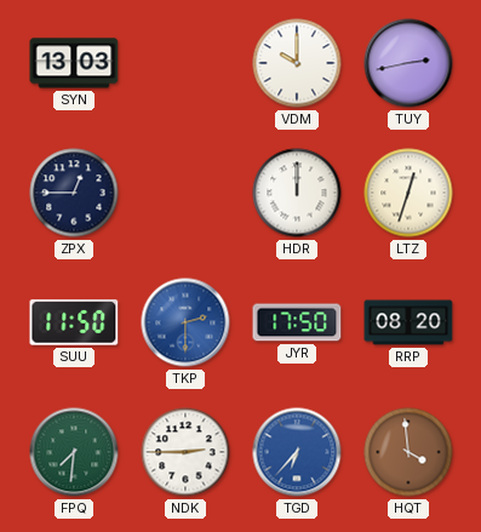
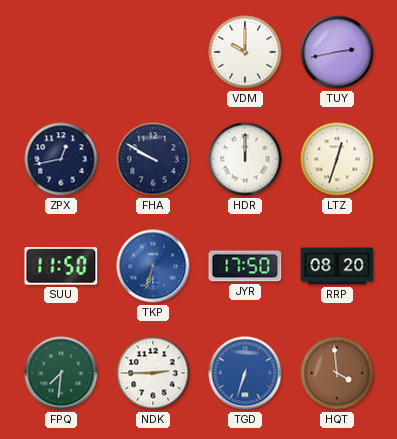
SYN: 13:03 -> none (74, 63)
ZPX: 12:45 -> 12:43 (61, 159)
FHA: none -> 9:50 (153, 159)
TKP: 2:30 -> 6:33 (153, 266)
TGD: 6:37 -> 6:33 (245, 373)
